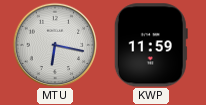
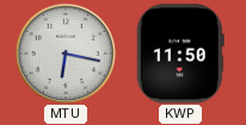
KWP: 11:59 -> 11:50 (180, 54)
